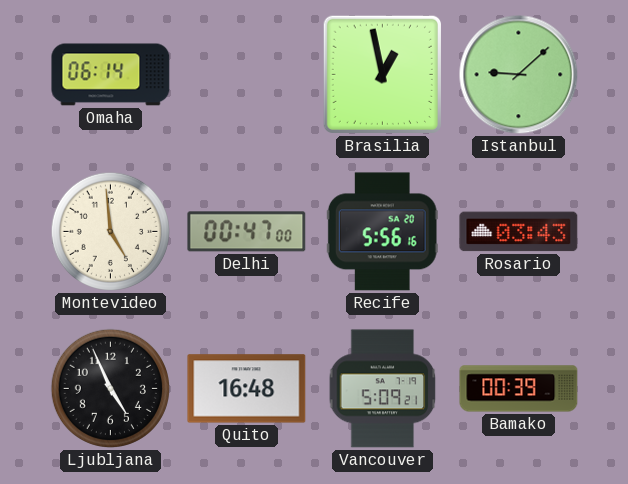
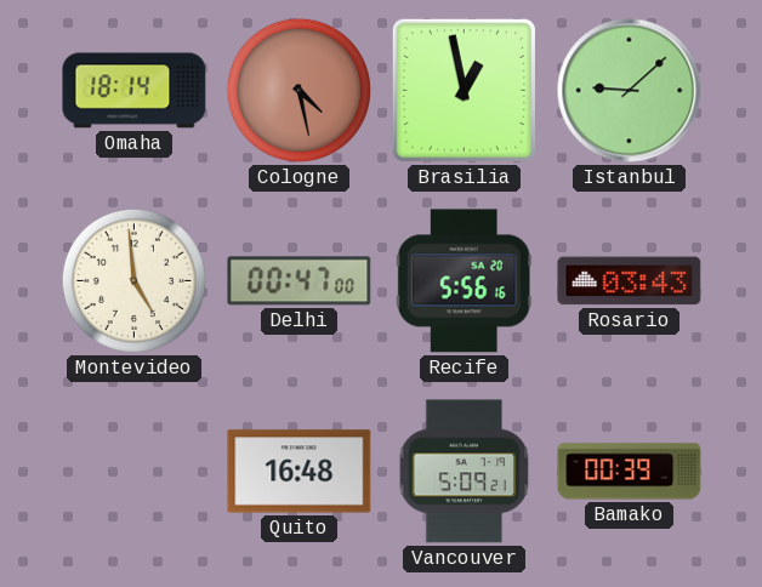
Omaha: 06:14 -> 18:14 (135, 91)
Cologne: none -> 4:28 (298, 90)
Ljubljana: 4:56 -> none (110, 388)
